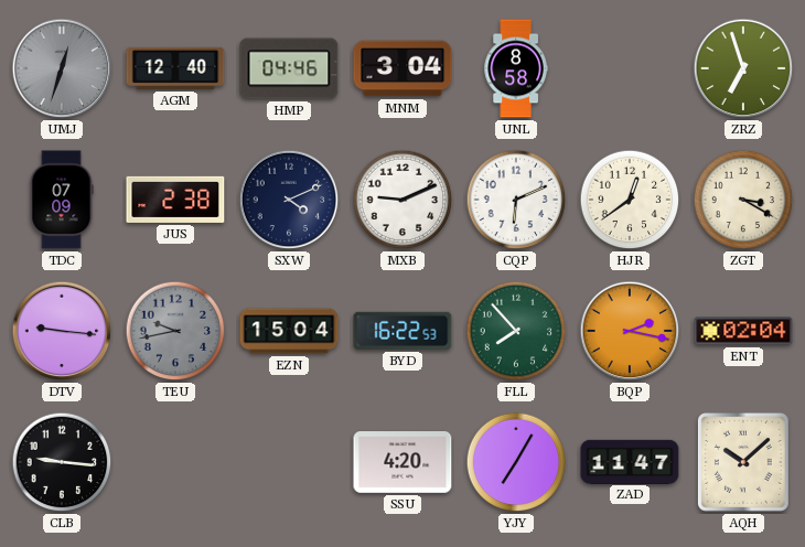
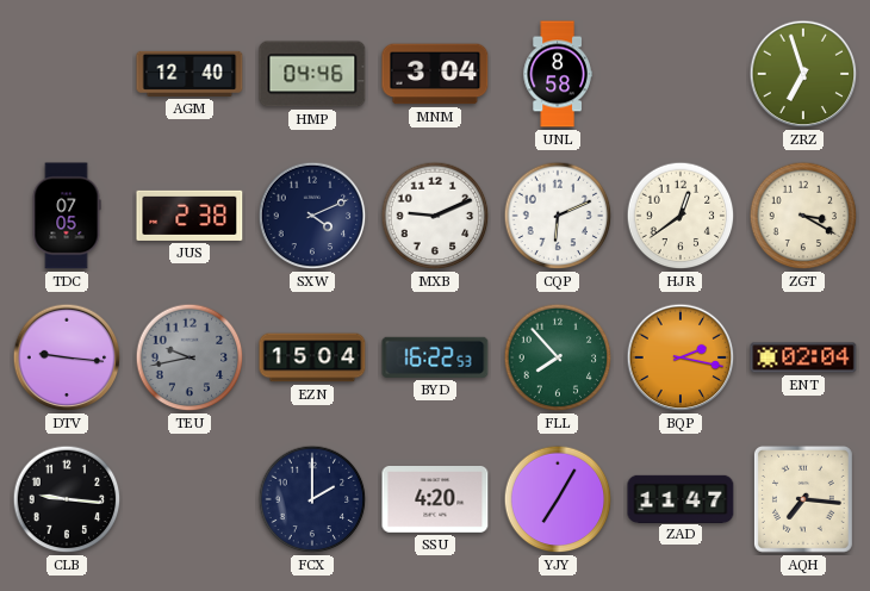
UMJ: 12:33 -> none (62, 68)
TDC: 07:09 -> 07:05 (67, 216)
FCX: none -> 2:00 (312, 499)
AQH: 10:08 -> 7:16 (803, 499)
